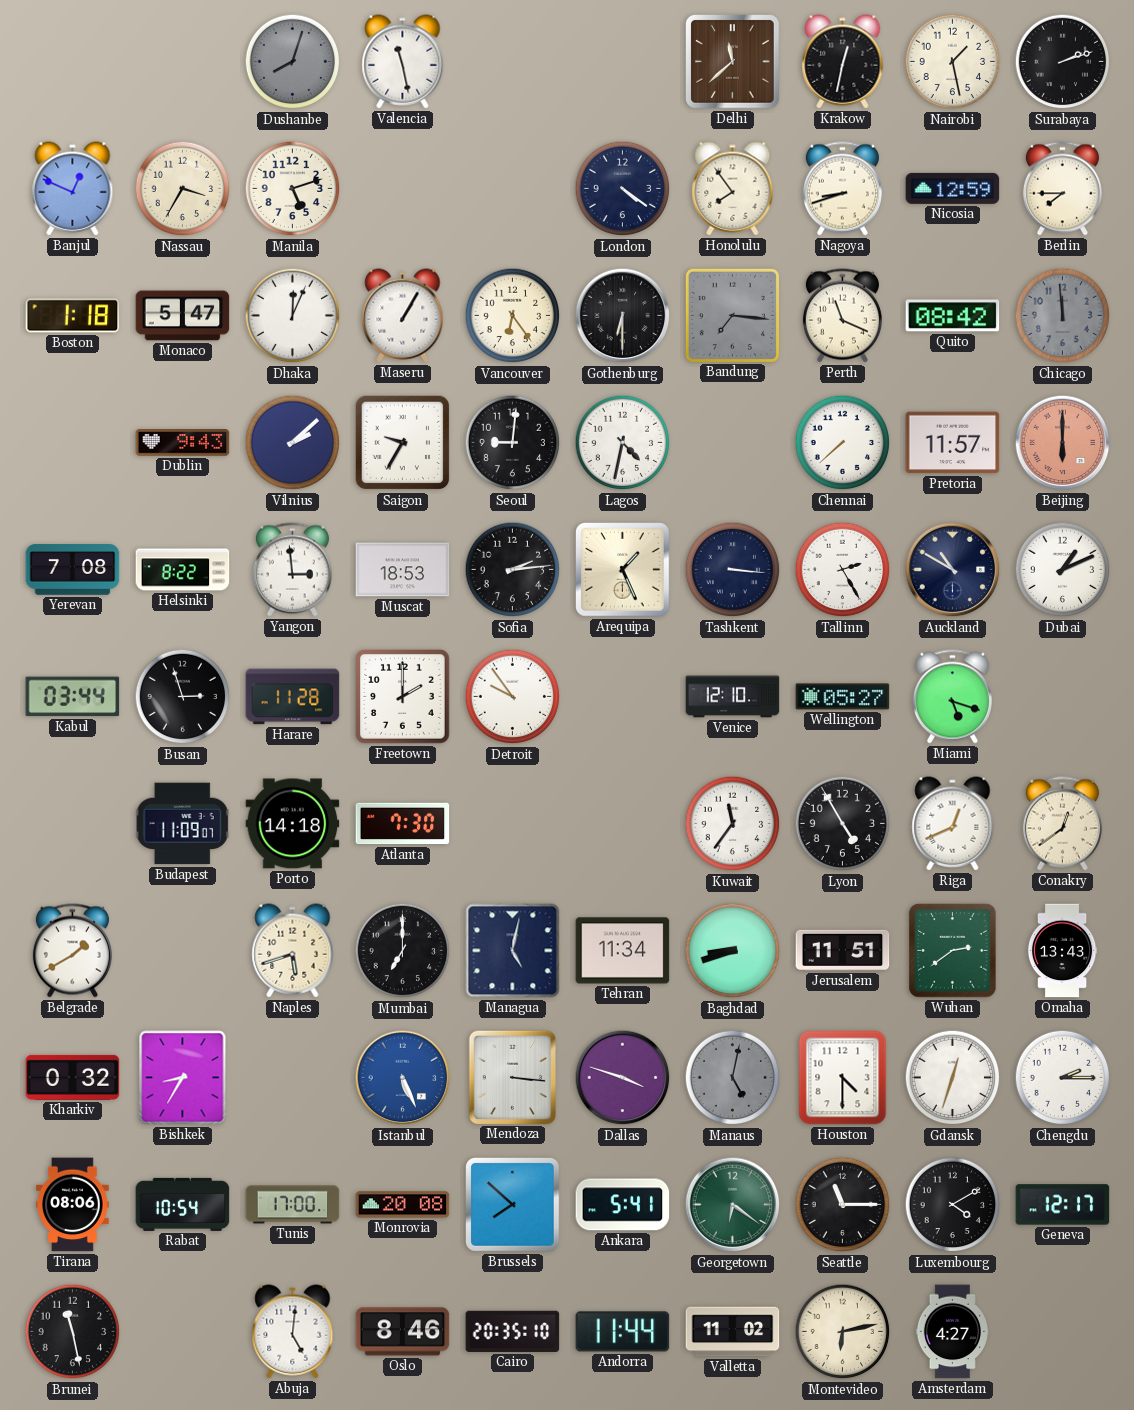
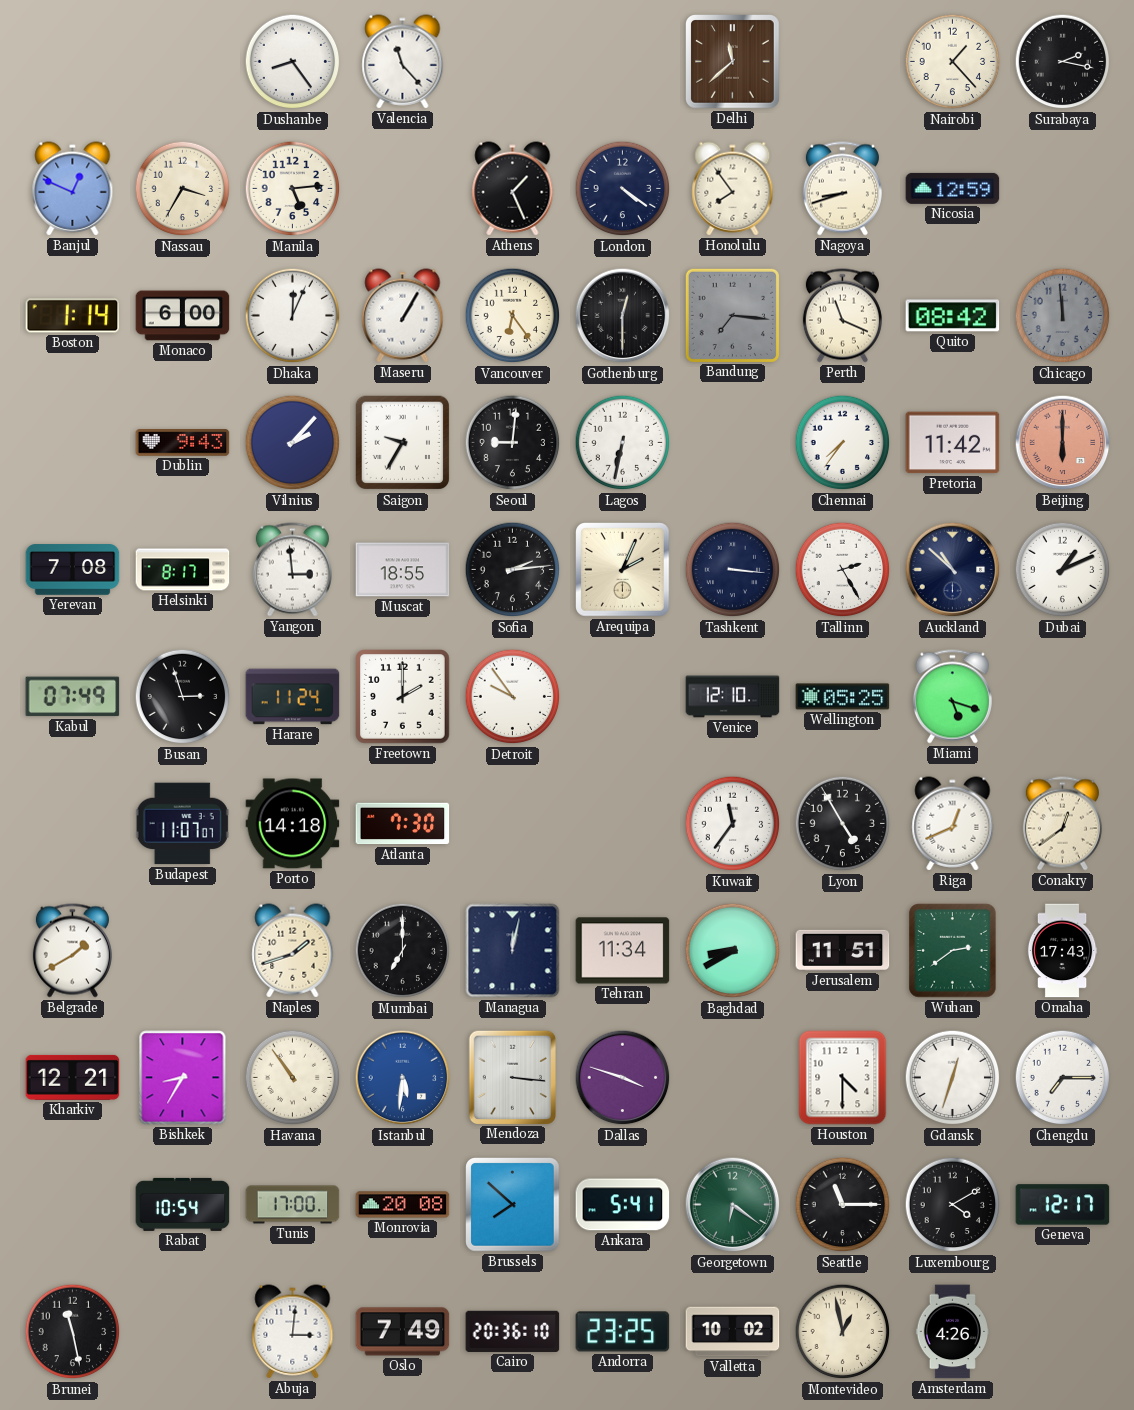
Dushanbe: 8:03 -> 8:24 (293, 62)
Dushanbe dial: grey -> white (293, 62)
Valencia: 11:28 -> 11:23 (403, 62)
Krakow: 12:32 -> none (843, 62)
Nairobi: 1:28 -> 1:23 (953, 62)
Surabaya: 2:12 -> 2:17 (1063, 62)
Manila: 5:12 -> 5:14 (293, 189)
Athens: none -> 1:26 (513, 189)
Berlin: 7:45 -> none (1062, 189)
Boston: 1:18 -> 1:14 (73, 316)
Monaco: 5:47 -> 6:00 (183, 316)
Gothenburg: 6:30 -> 12:30 (623, 316)
Vilnius: 2:08 -> 2:07 (293, 443)
Lagos: 4:32 -> 6:32 (623, 443)
Chennai: 7:38 -> 7:36 (843, 443)
Pretoria: 11:57 -> 11:42 (953, 443)
Helsinki: 8:22 -> 8:17 (183, 570)
Muscat: 18:53 -> 18:55 (403, 570)
Arequipa: 1:26 -> 2:04 (623, 570)
Auckland: 10:50 -> 10:52 (953, 570)
Kabul: 03:44 -> 07:49 (73, 697)
Harare: 11:28 -> 11:24 (293, 697)
Wellington: 05:27 -> 05:25 (843, 697)
Budapest: 11:09 -> 11:07 (182, 824)
Naples: 5:42 -> 1:42 (293, 951)
Managua: 5:02 -> 12:02 (513, 951)
Baghdad: 8:42 -> 8:40 (733, 951)
Omaha: 13:43 -> 17:43 (1062, 951)
Kharkiv: 0:32 -> 12:21 (73, 1077)
Havana: none -> 10:54 (293, 1078)
Istanbul: 5:26 -> 5:31 (403, 1078)
Manaus: 5:02 -> none (733, 1078)
Chengdu: 2:15 -> 7:15 (1063, 1078)
Tirana: 08:06 -> none (73, 1205)
Abuja: 5:01 -> 3:01 (293, 1332)
Oslo: 8:46 -> 7:49 (403, 1332)
Cairo: 20:35 -> 20:36 (513, 1331)
Andorra: 11:44 -> 23:25 (623, 1332)
Valletta: 11:02 -> 10:02 (733, 1332)
Montevideo: 6:13 -> 12:58 (843, 1332)
Amsterdam: 4:27 -> 4:26 (952, 1332)
